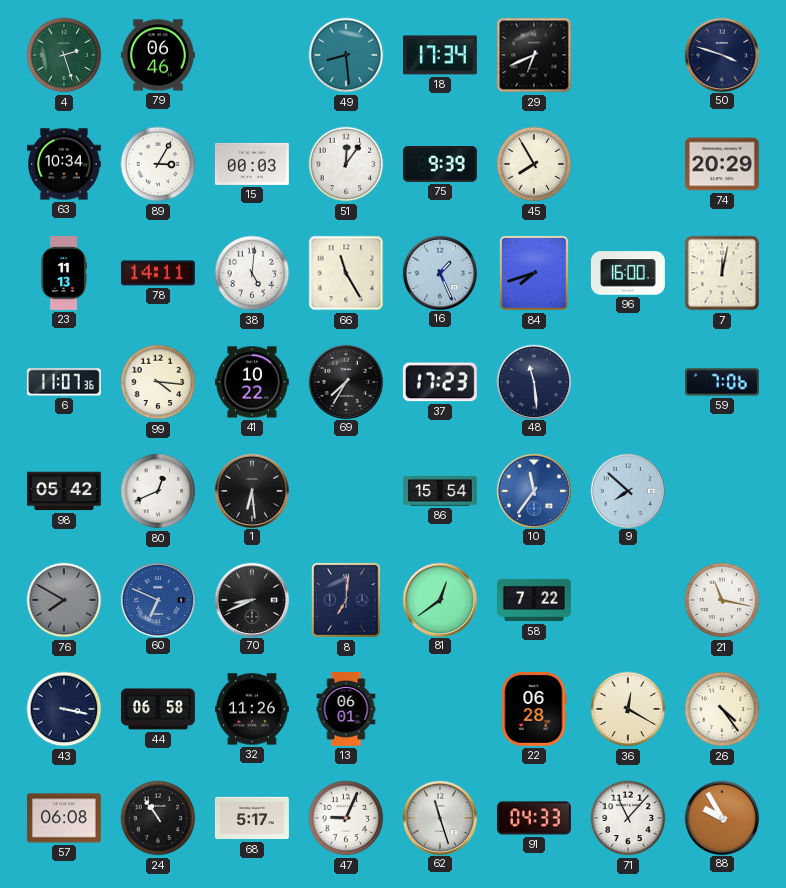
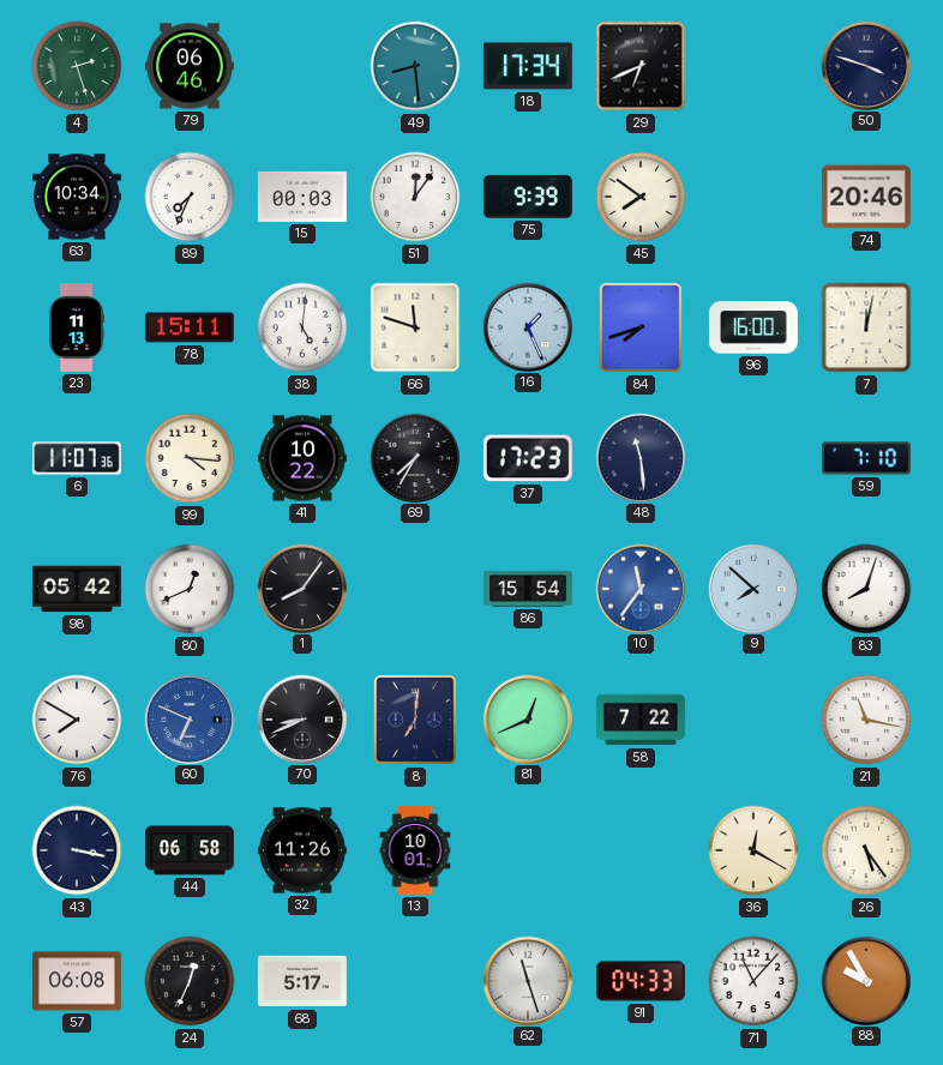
89: 3:05 -> 7:34 (190, 197)
45: 7:55 -> 7:51 (641, 197)
74: 20:29 -> 20:46 (866, 197)
78: 14:11 -> 15:11 (190, 327)
66: 11:25 -> 11:48 (415, 327)
59: 7:06 -> 7:10 (866, 458)
1: 6:29 -> 8:06 (301, 588)
83: none -> 8:03 (866, 589)
76 dial: grey -> white (77, 720)
81: 12:39 -> 12:41 (527, 718)
13: 06:01 -> 10:01 (415, 852)
22: 06:28 -> none (534, 709)
26: 4:24 -> 5:24 (866, 850)
24: 10:54 -> 12:34 (190, 981)
47: 9:04 -> none (346, 818)
